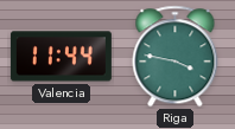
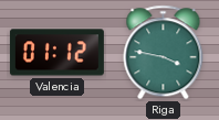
Valencia: 11:44 -> 01:12 (56, 53)
